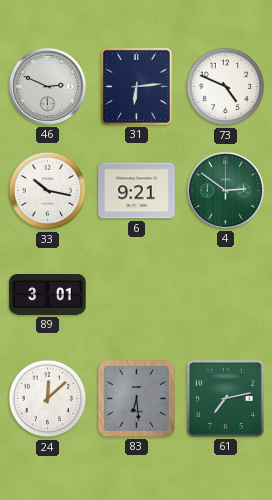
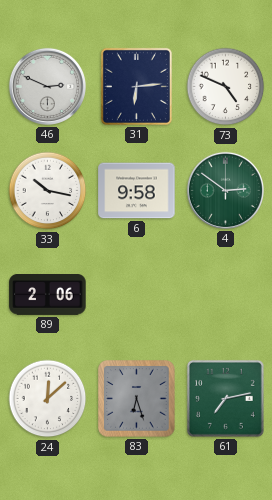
6: 9:21 -> 9:58 (137, 191)
89: 3:01 -> 2:06 (48, 295)
83: 6:29 -> 6:27 (137, 399)
